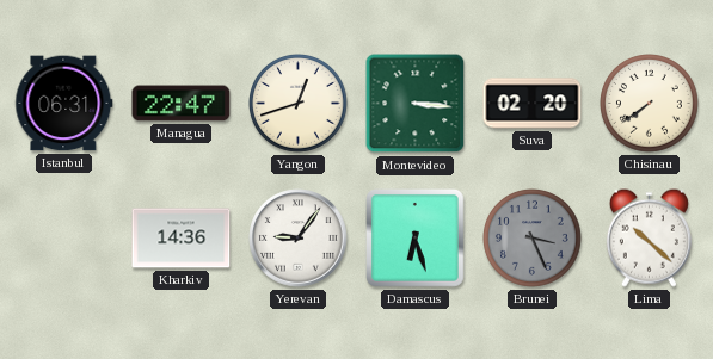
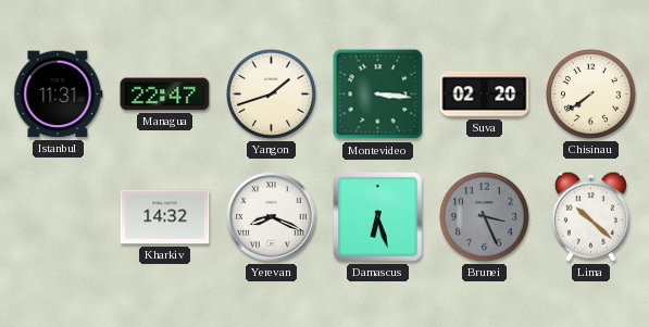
Istanbul: 06:31 -> 11:31 (59, 95)
Yangon: 12:42 -> 1:42 (272, 95)
Kharkiv: 14:36 -> 14:32 (165, 217)
Yerevan: 9:06 -> 8:19 (272, 217)
